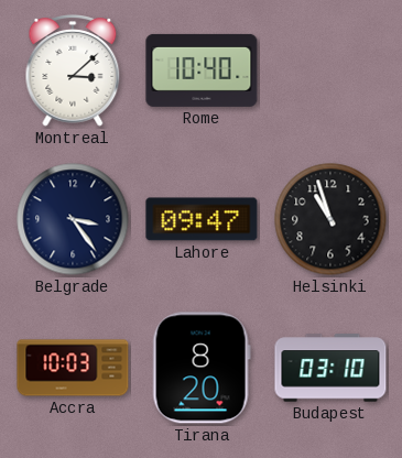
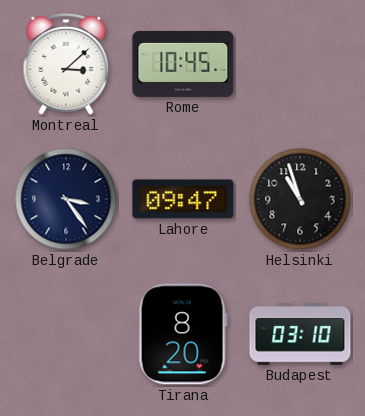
Rome: 10:40 -> 10:45 (183, 64)
Accra: 10:03 -> none (73, 368)
